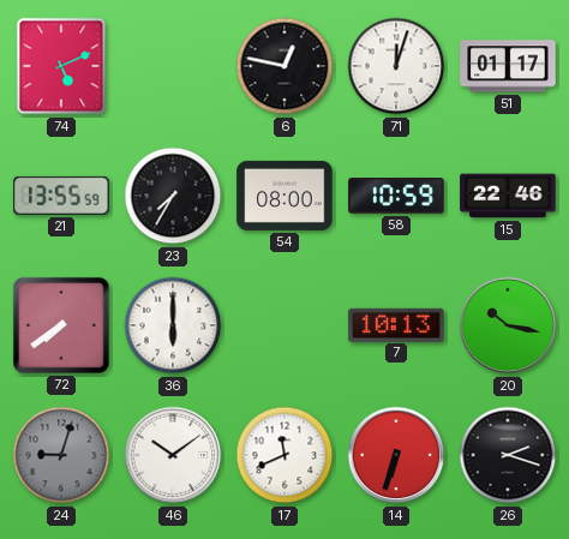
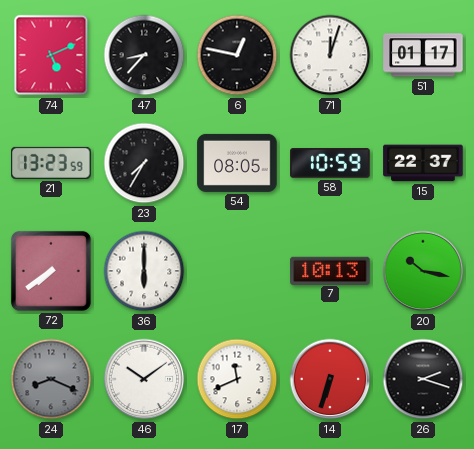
47: none -> 8:37 (144, 55)
21: 13:55 -> 13:23 (51, 163)
54: 08:00 -> 08:05 (237, 163)
15: 22:46 -> 22:37 (423, 163)
24: 9:03 -> 8:19 (51, 379)
